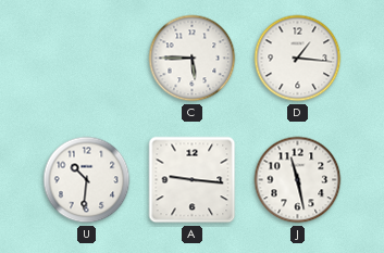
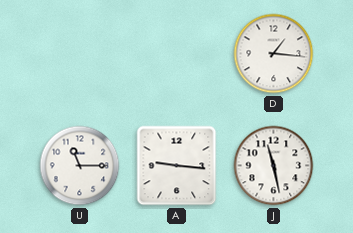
C: 5:45 -> none (193, 59)
U: 10:31 -> 11:15 (80, 166)
